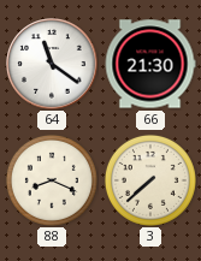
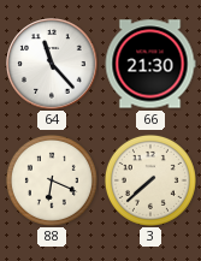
64: 11:21 -> 11:23 (52, 64)
88: 8:19 -> 6:19 (52, 180)
